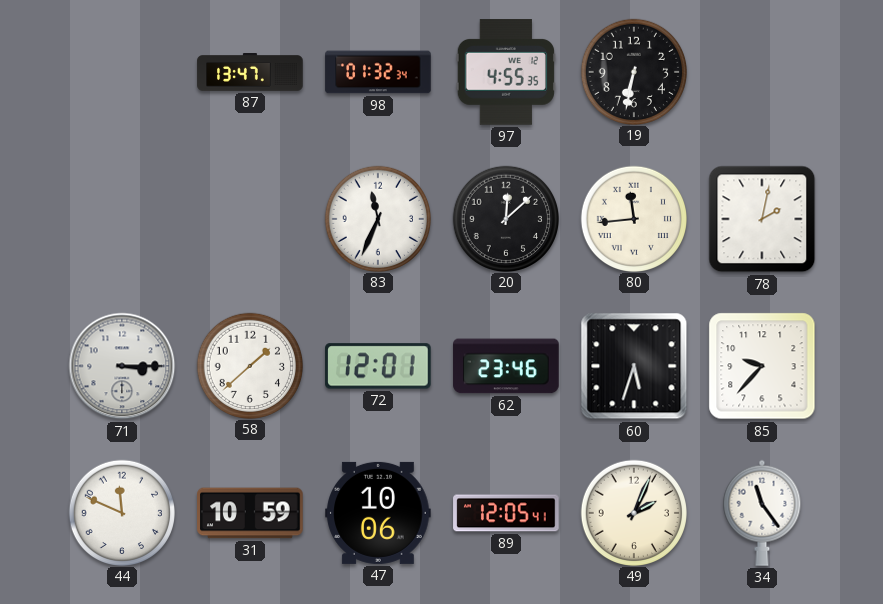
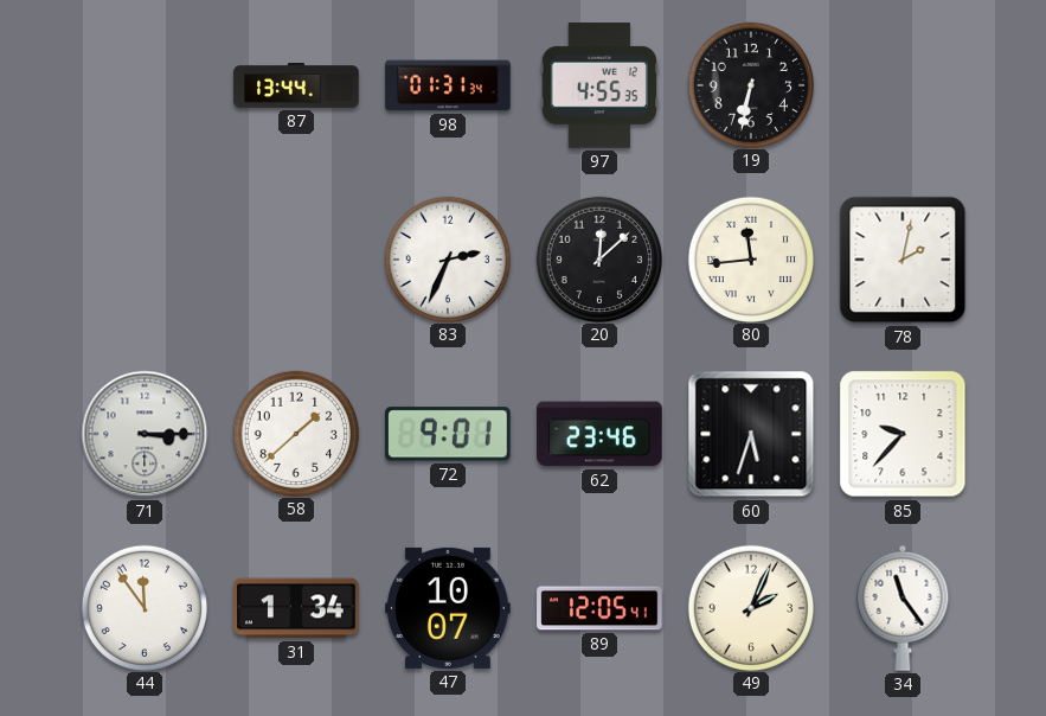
87: 13:47 -> 13:44 (296, 87)
98: 01:32 -> 01:31 (448, 85)
83: 11:34 -> 2:34 (447, 258)
72: 12:01 -> 9:01 (448, 434)
44: 11:49 -> 11:54 (143, 607)
31: 10:59 -> 1:34 (296, 608)
47: 10:06 -> 10:07 (448, 608)
